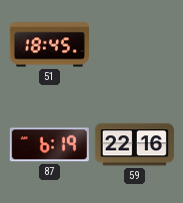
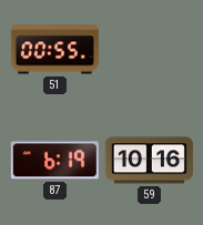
51: 18:45 -> 00:55 (54, 50)
59: 22:16 -> 10:16 (149, 161)
